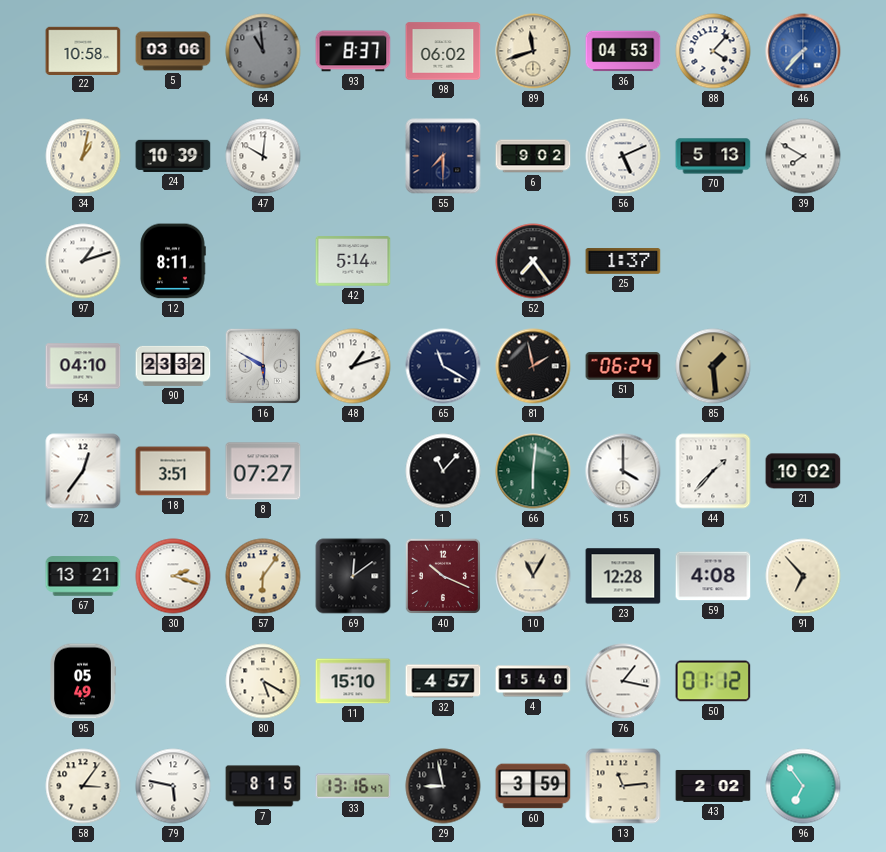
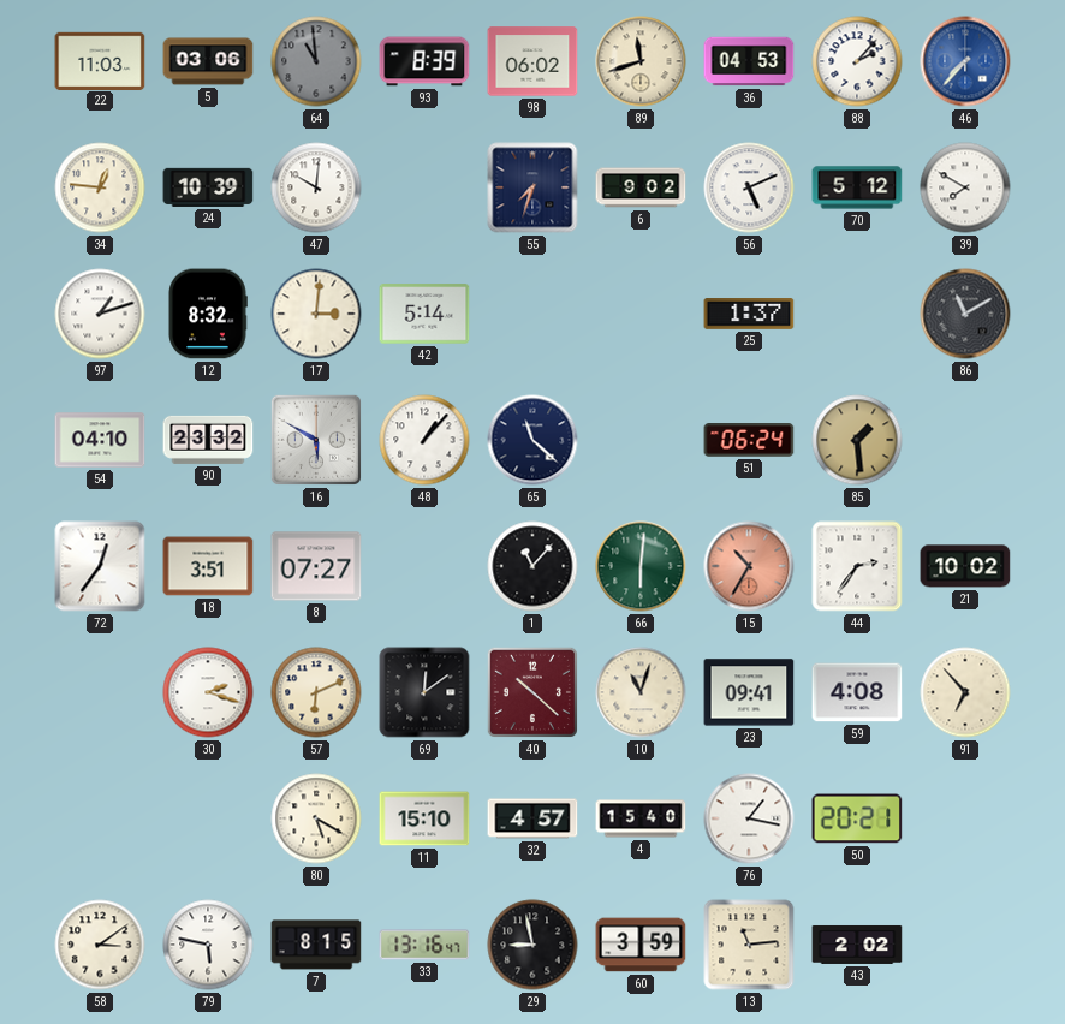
22: 10:58 -> 11:03 (100, 60)
93: 8:37 -> 8:39 (424, 61)
88: 4:07 -> 2:07 (857, 61)
34: 1:02 -> 12:46 (100, 187)
55: 7:30 -> 7:33 (532, 187)
70: 5:13 -> 5:12 (857, 187)
12: 8:11 -> 8:32 (208, 314)
17: none -> 3:01 (316, 314)
52: 7:24 -> none (533, 261)
86: none -> 11:10 (965, 314)
48: 1:12 -> 1:07 (424, 440)
65: 11:20 -> 11:22 (532, 440)
81: 1:58 -> none (533, 366)
15: 4:00 -> 10:35 (749, 566)
15 dial: white -> salmon (749, 566)
44: 1:37 -> 2:36 (857, 566)
67: 13:21 -> none (83, 576)
57: 6:06 -> 6:11 (316, 692)
40: 10:19 -> 10:22 (532, 692)
10: 11:05 -> 11:03 (641, 692)
23: 12:28 -> 09:41 (749, 692)
95: 05:49 -> none (83, 681)
50: 01:12 -> 20:21 (857, 818)
58: 3:06 -> 3:09 (100, 945)
96: 6:54 -> none (803, 786)
